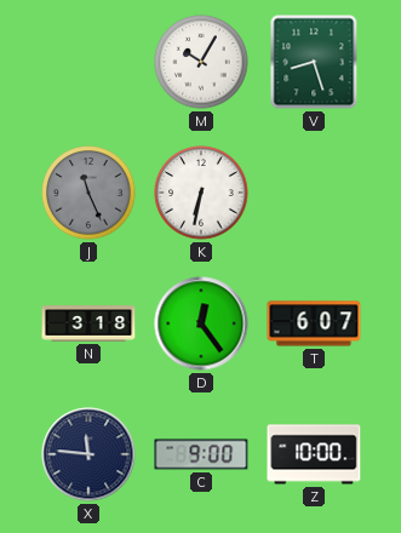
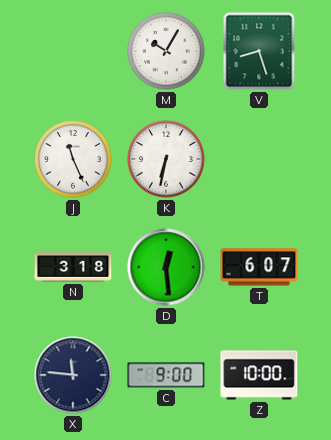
J dial: grey -> white (73, 159)
D: 12:24 -> 12:29 (166, 267)
